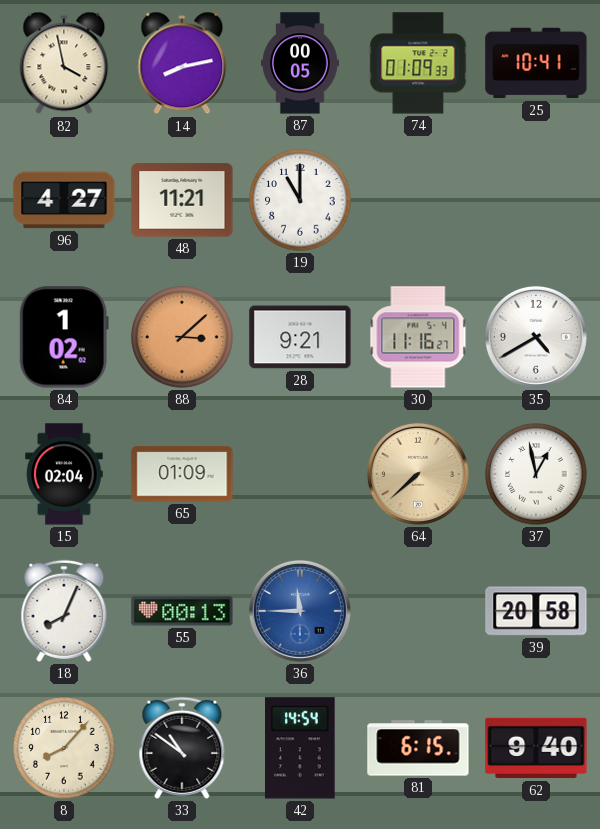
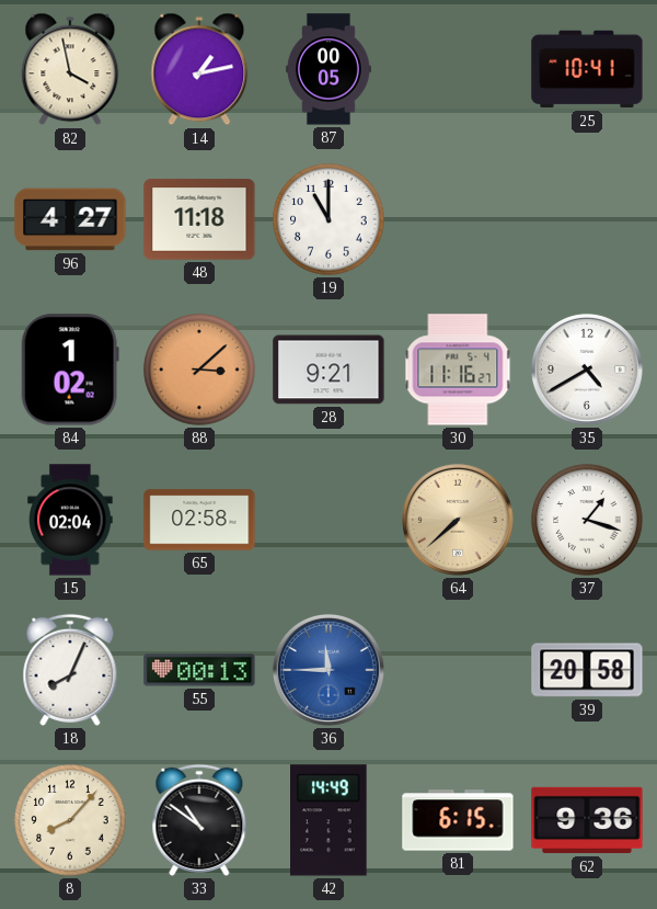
14: 8:13 -> 1:13 (199, 69)
74: 01:09 -> none (418, 63)
48: 11:21 -> 11:18 (199, 219)
65: 01:09 -> 02:58 (199, 520)
37: 12:58 -> 1:18 (587, 520)
42: 14:54 -> 14:49 (330, 820)
62: 9:40 -> 9:36 (587, 820)
